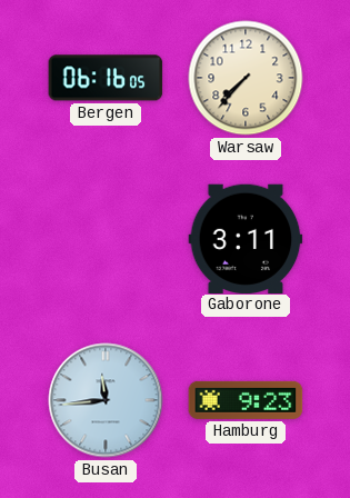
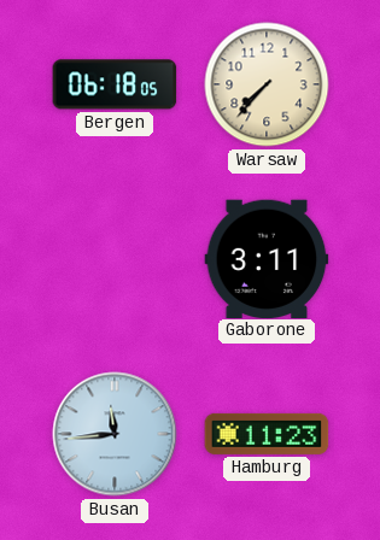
Bergen: 06:16 -> 06:18 (115, 84)
Hamburg: 9:23 -> 11:23 (267, 434)
